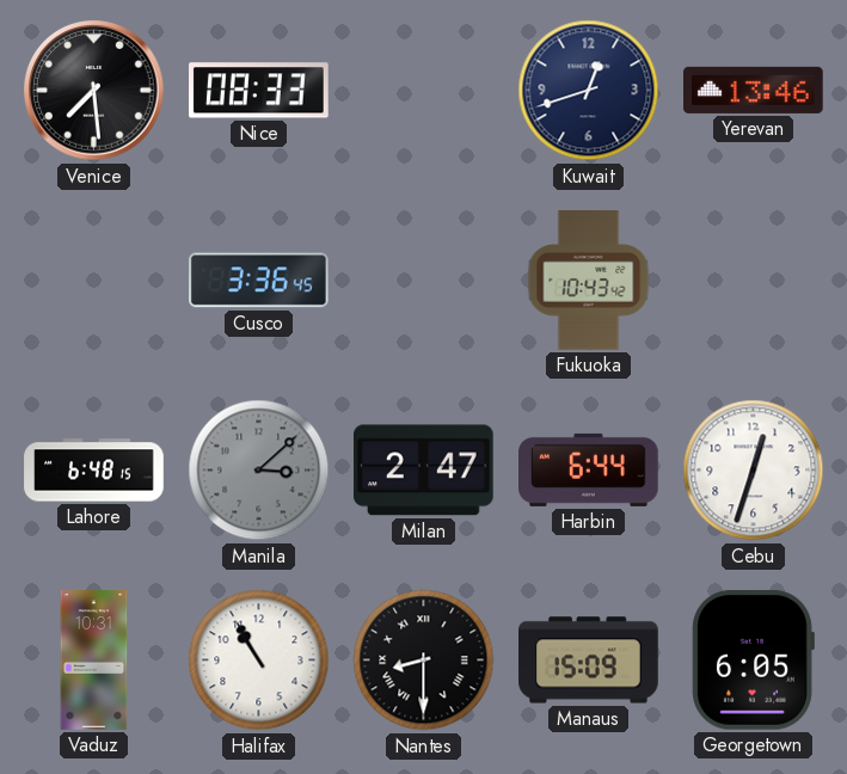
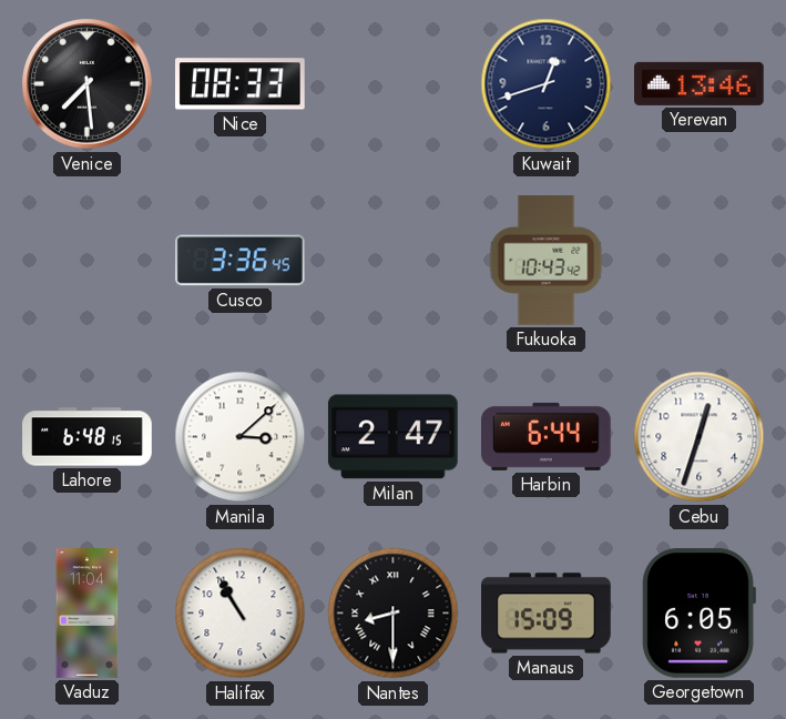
Manila dial: grey -> white (241, 437)
Vaduz: 10:31 -> 11:04 (88, 614)
